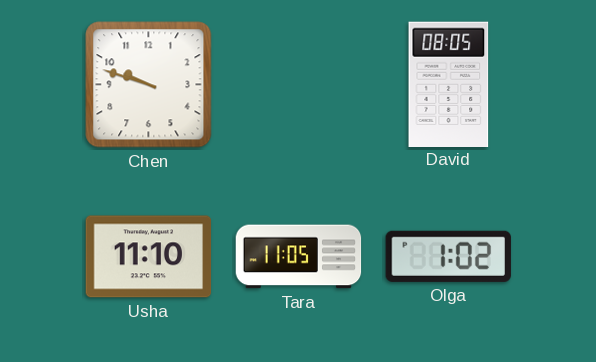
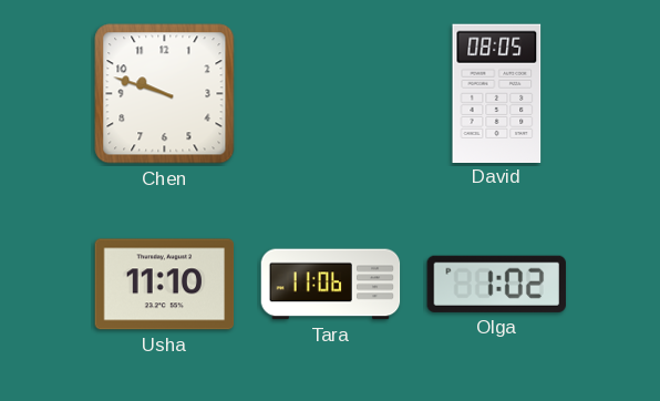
Tara: 11:05 -> 11:06 (331, 285)
